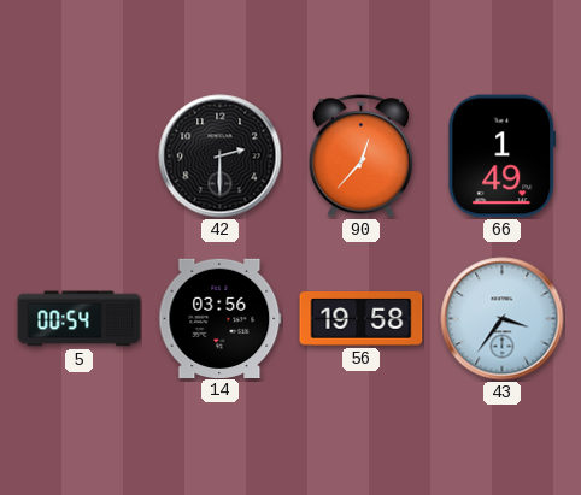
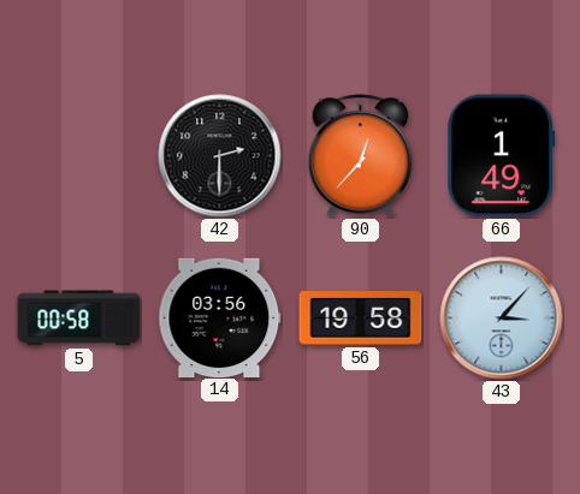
5: 00:54 -> 00:58 (79, 319)
43: 3:36 -> 3:07 (502, 319)
